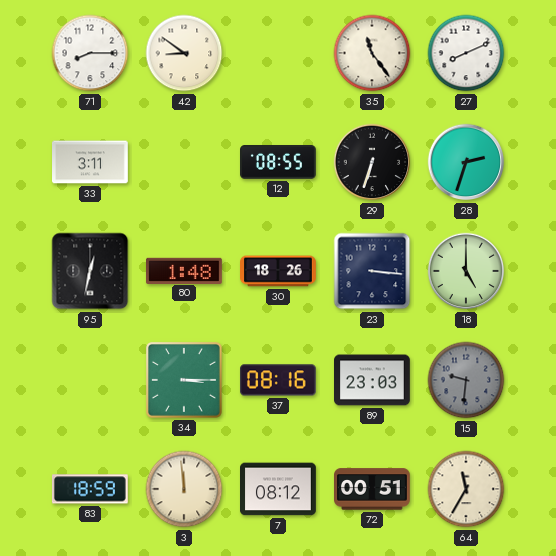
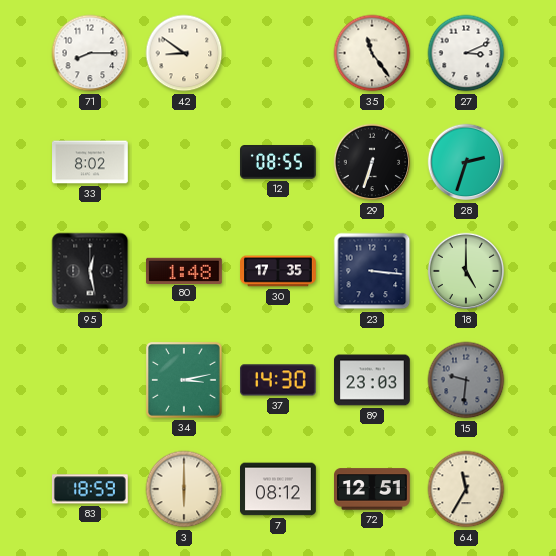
27: 8:11 -> 3:11 (466, 53)
33: 3:11 -> 8:02 (91, 162)
95: 12:32 -> 12:28 (90, 271)
30: 18:26 -> 17:35 (278, 271)
34: 3:15 -> 3:13 (184, 380)
37: 08:16 -> 14:30 (279, 380)
3: 11:59 -> 6:00 (184, 489)
72: 00:51 -> 12:51 (373, 489)
